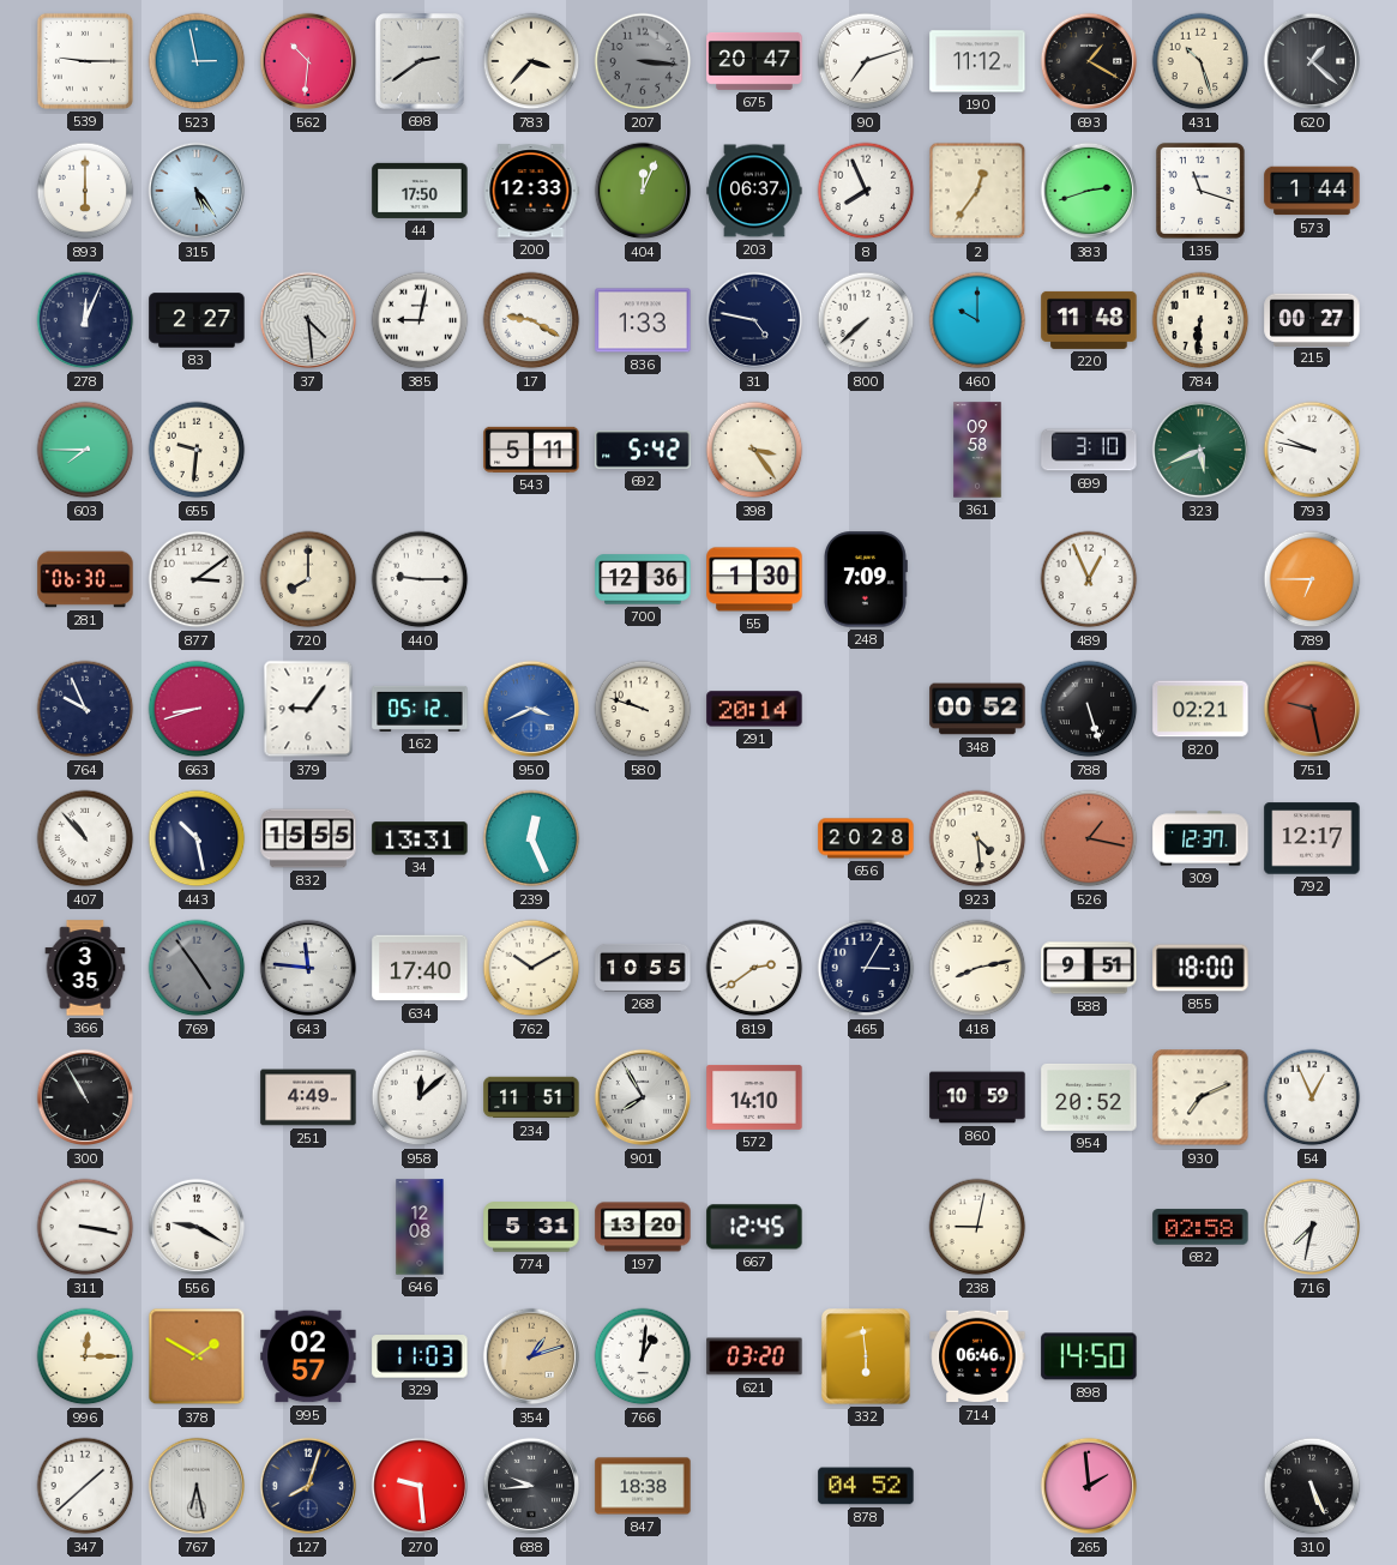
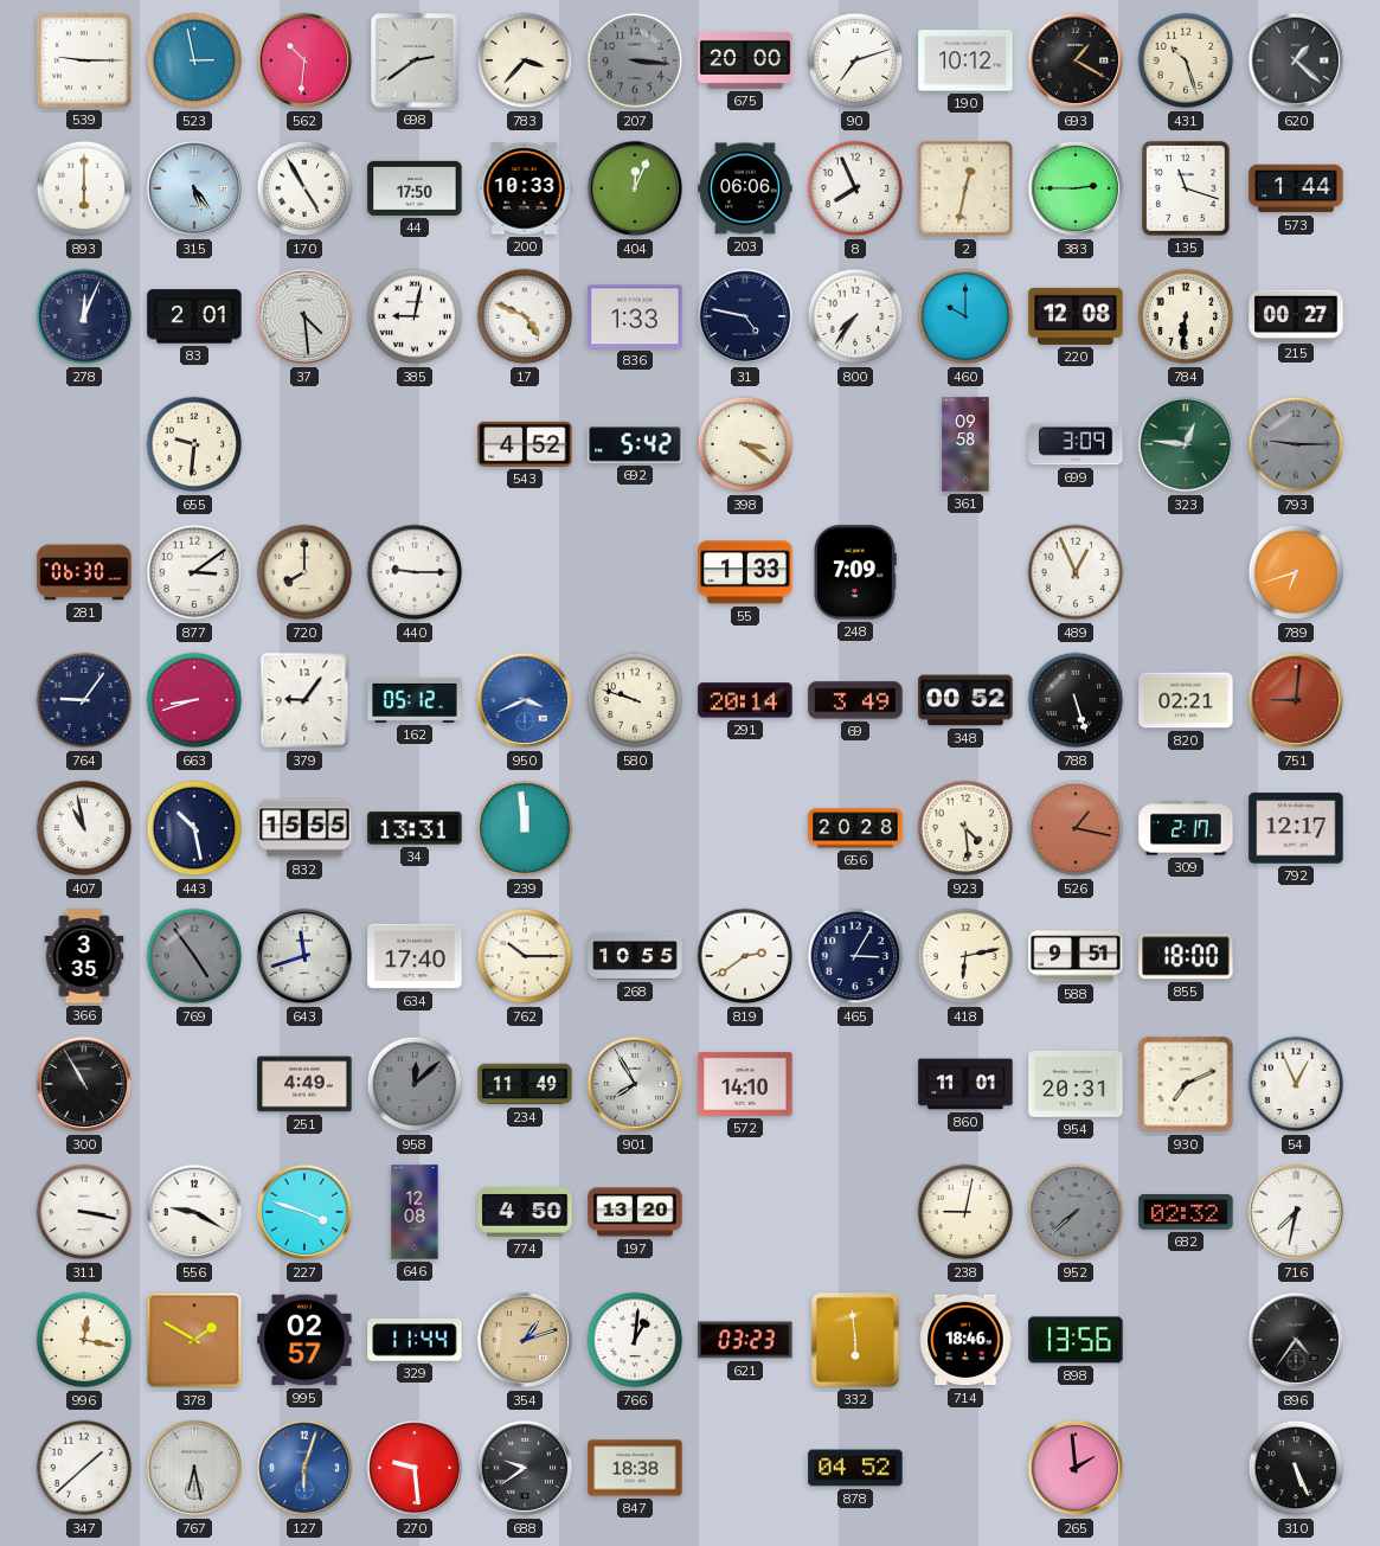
675: 20:47 -> 20:00 (745, 60)
190: 11:12 -> 10:12 (965, 60)
170: none -> 4:55 (304, 188)
200: 12:33 -> 10:33 (525, 188)
203: 06:37 -> 06:06 (745, 188)
2: 12:36 -> 12:32 (965, 188)
383: 2:42 -> 2:45 (1076, 188)
83: 2:27 -> 2:01 (194, 316)
17: 9:20 -> 4:49 (525, 316)
800: 7:38 -> 7:36 (855, 316)
220: 11:48 -> 12:08 (1076, 316)
603: 7:45 -> none (85, 450)
543: 5:11 -> 4:52 (525, 444)
398: 3:24 -> 3:21 (745, 444)
699: 3:10 -> 3:09 (1076, 444)
323: 5:41 -> 12:46 (1186, 444)
793: 9:47 -> 9:15 (1296, 444)
793 dial: white -> grey (1296, 444)
700: 12:36 -> none (643, 579)
55: 1:30 -> 1:33 (745, 572)
789: 6:45 -> 6:42 (1296, 572)
764: 9:56 -> 9:06 (84, 700)
69: none -> 3:49 (855, 700)
751: 9:28 -> 9:01 (1296, 700)
407: 10:53 -> 10:58 (84, 828)
239: 12:26 -> 11:59 (525, 828)
309: 12:37 -> 2:17 (1186, 828)
643: 11:46 -> 11:42 (304, 956)
762: 10:10 -> 10:15 (525, 956)
418: 8:13 -> 6:13 (965, 956)
958 dial: white -> grey (415, 1084)
234: 11:51 -> 11:49 (525, 1084)
860: 10:59 -> 11:01 (965, 1084)
954: 20:52 -> 20:31 (1076, 1084)
227: none -> 3:48 (304, 1212)
774: 5:31 -> 4:50 (525, 1212)
667: 12:45 -> none (754, 1227)
952: none -> 7:38 (1076, 1212)
682: 02:58 -> 02:32 (1186, 1212)
996: 12:15 -> 12:17 (84, 1340)
329: 11:03 -> 11:44 (415, 1340)
621: 03:20 -> 03:23 (745, 1340)
714: 06:46 -> 18:46 (965, 1340)
898: 14:50 -> 13:56 (1076, 1340)
896: none -> 4:36 (1296, 1340)
127: 8:03 -> 6:03 (304, 1468)
127 dial: navy -> blue (304, 1468)
688: 9:44 -> 9:39 (525, 1468)
